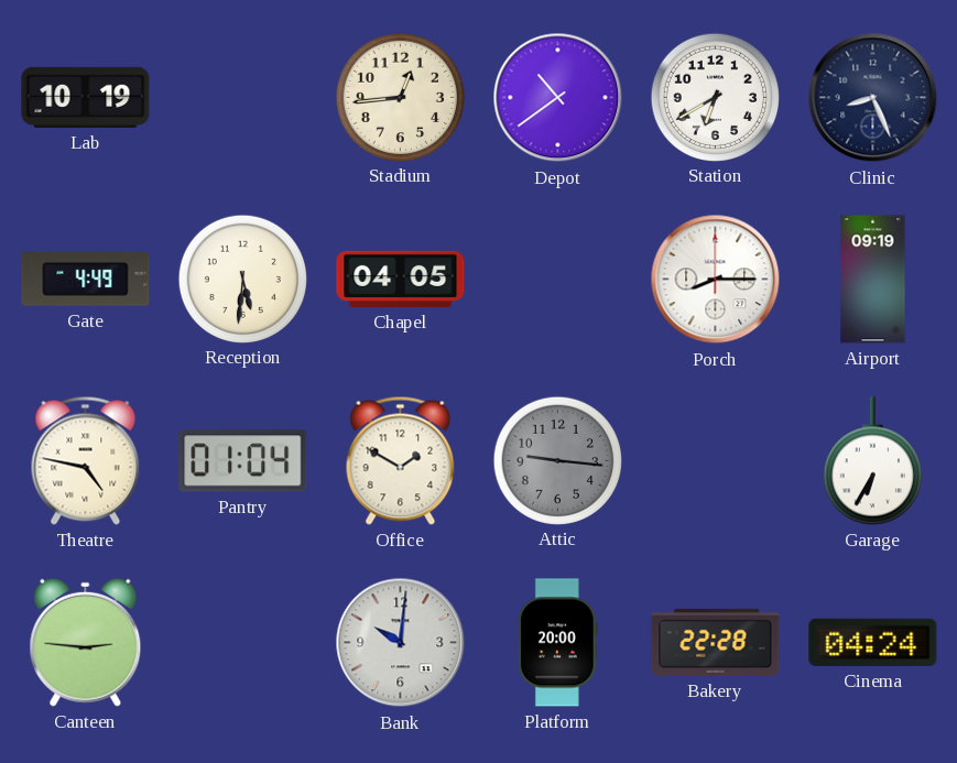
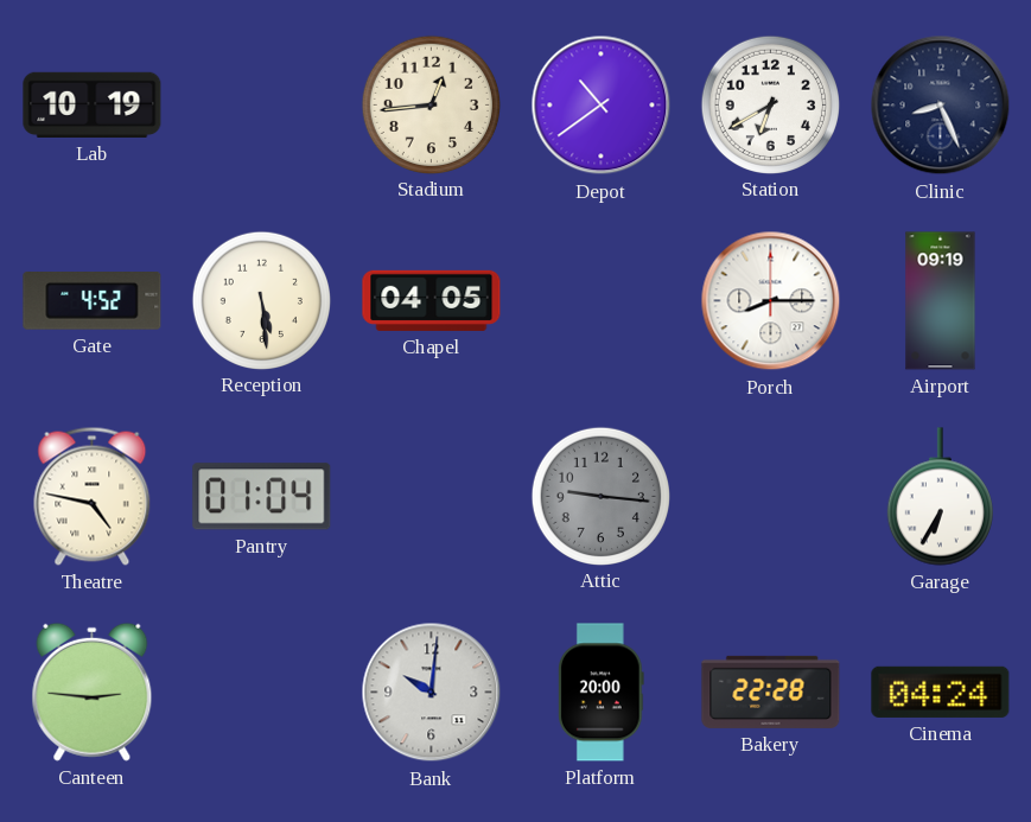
Gate: 4:49 -> 4:52 (93, 301)
Reception: 5:31 -> 5:29 (261, 300)
Office: 1:50 -> none (401, 460)
